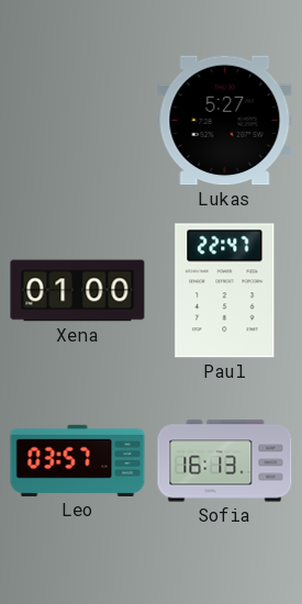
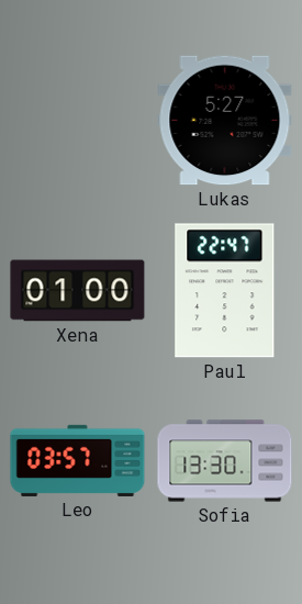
Sofia: 16:13 -> 13:30 (225, 461)
